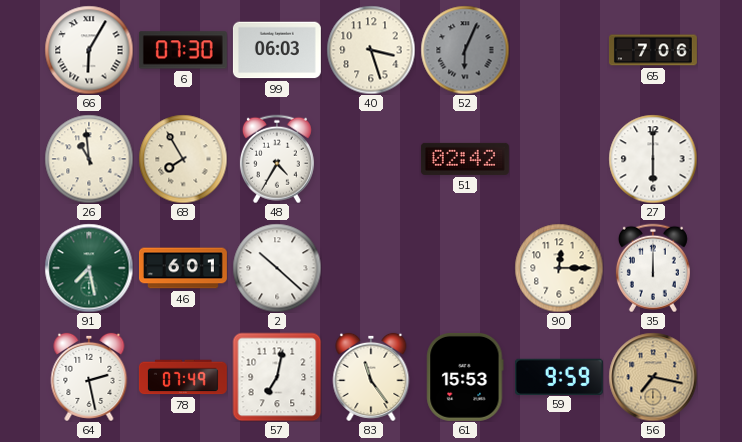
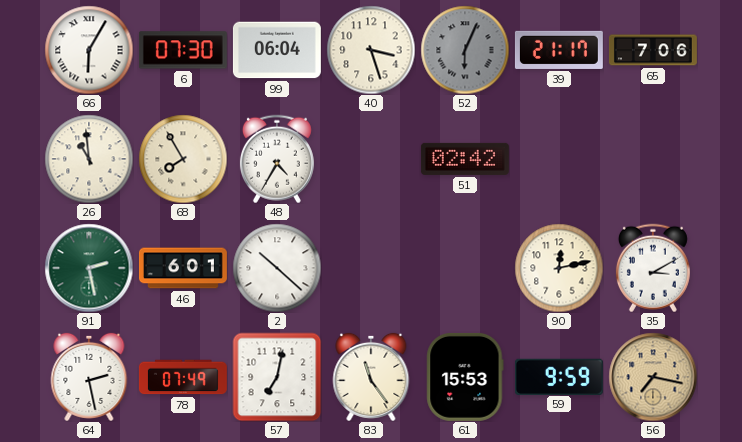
99: 06:03 -> 06:04 (277, 50)
39: none -> 21:17 (559, 50)
27: 6:00 -> none (653, 159)
91: 7:28 -> 2:28 (89, 268)
90: 12:15 -> 12:13 (559, 268)
35: 12:00 -> 3:10 (653, 268)
